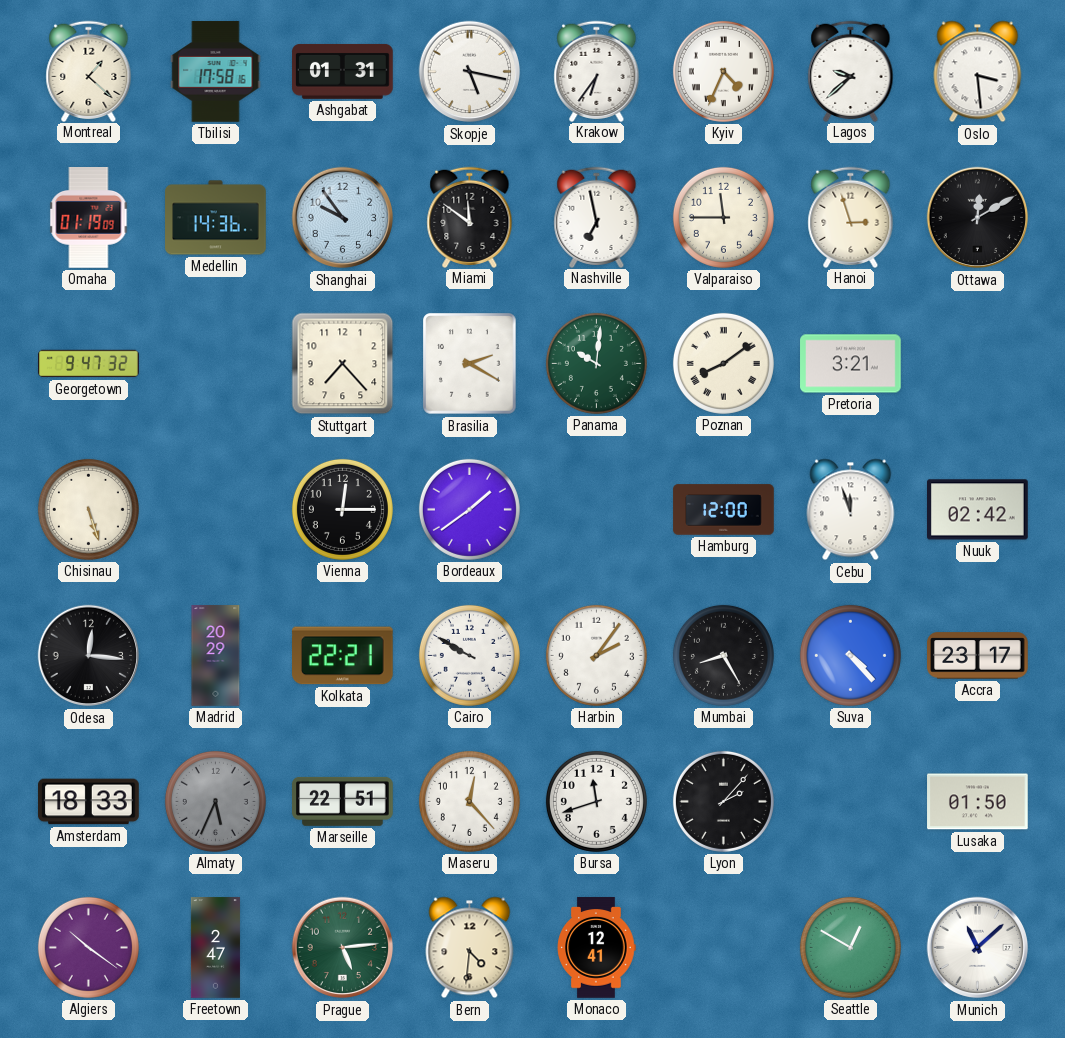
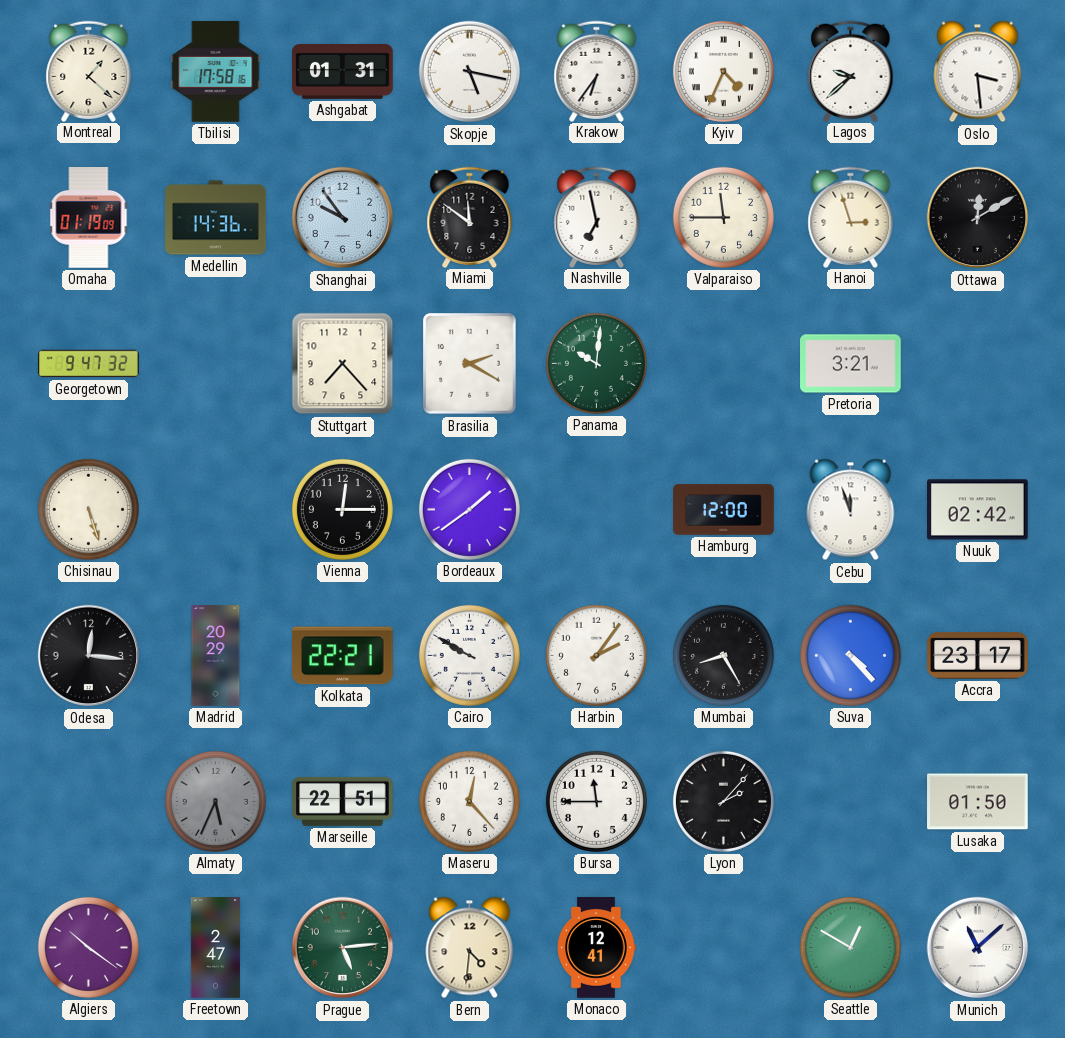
Poznan: 8:09 -> none (723, 363)
Amsterdam: 18:33 -> none (89, 802)
Bursa: 11:42 -> 11:45 (596, 801)
